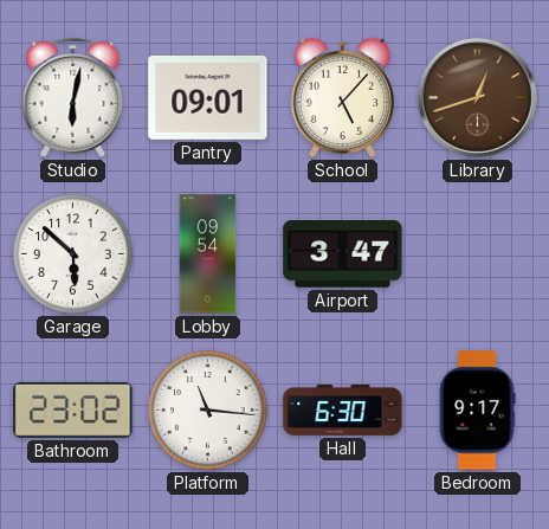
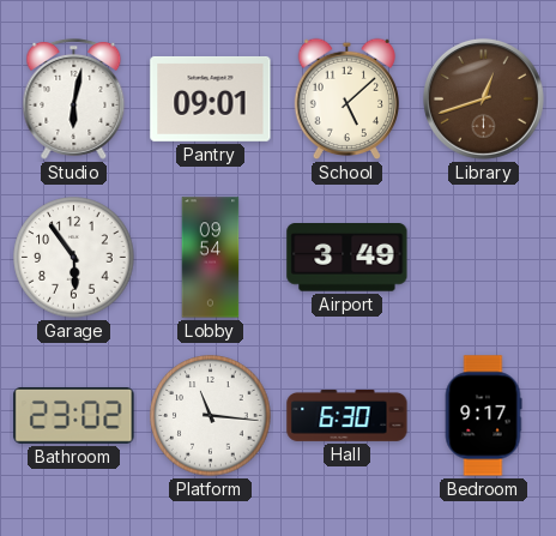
School: 5:07 -> 5:08 (346, 100)
Garage: 5:52 -> 5:54 (74, 258)
Airport: 3:47 -> 3:49 (347, 258)
